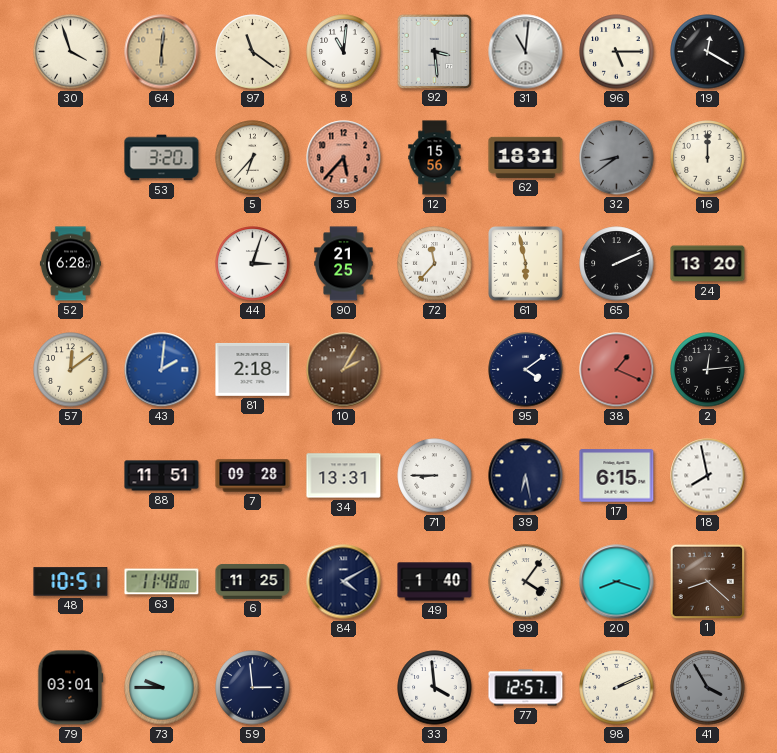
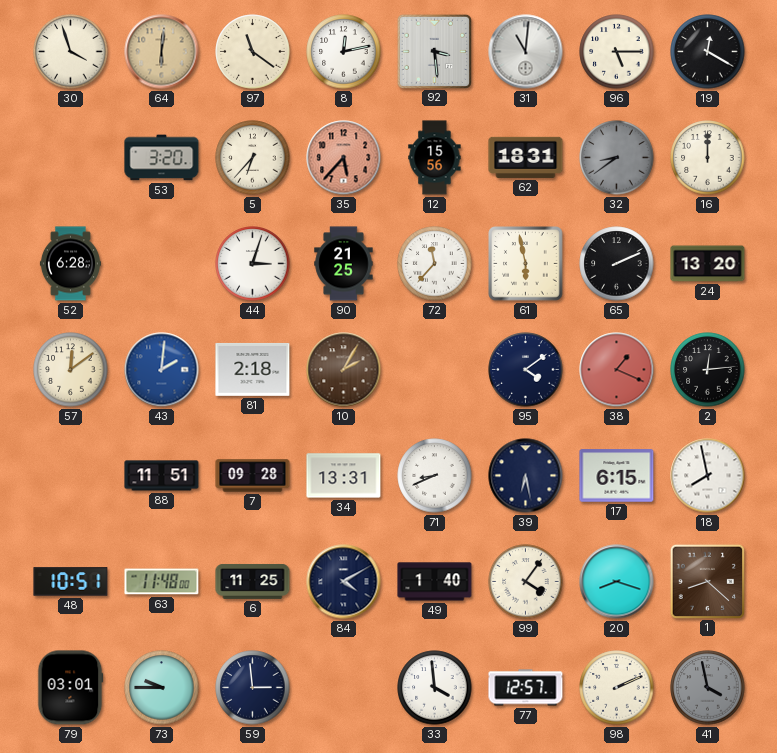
8: 11:01 -> 12:13 (344, 52)
71: 8:45 -> 8:41 (435, 476)
41: 3:55 -> 3:58 (708, 688)
